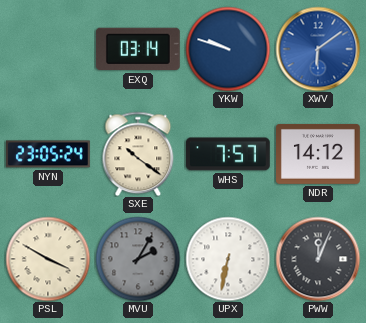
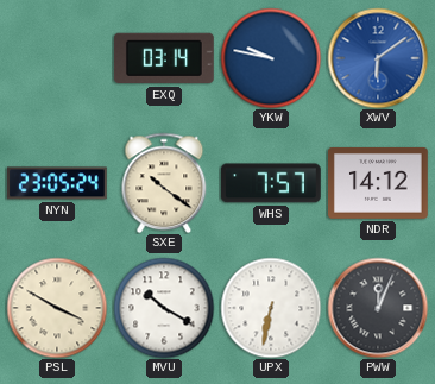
YKW: 9:48 -> 9:47 (271, 58)
MVU: 2:05 -> 10:20 (164, 308)
MVU dial: grey -> white (164, 308)
